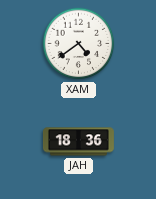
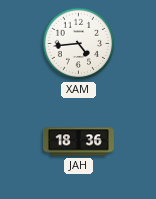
XAM: 4:39 -> 4:44 (79, 44)
